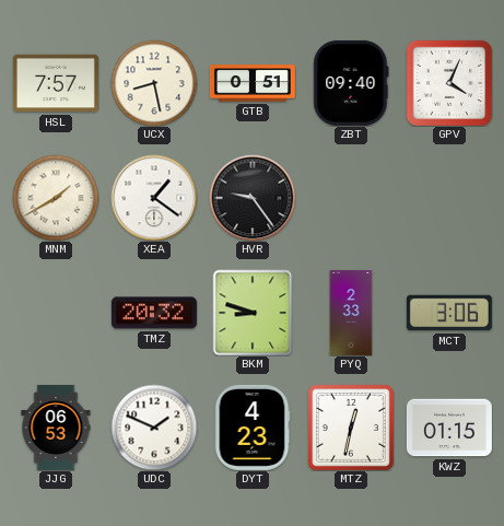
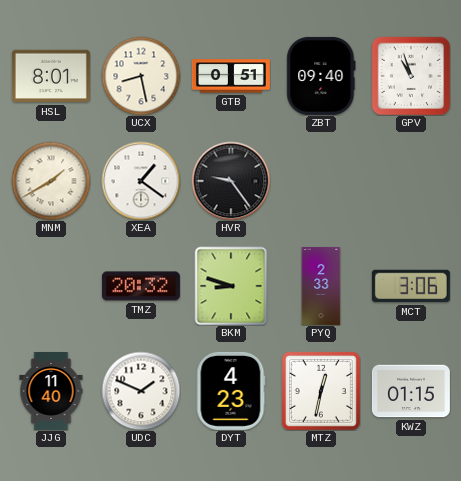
HSL: 7:57 -> 8:01 (51, 76)
GPV: 4:04 -> 10:57 (411, 76)
JJG: 06:53 -> 11:40 (51, 391)
